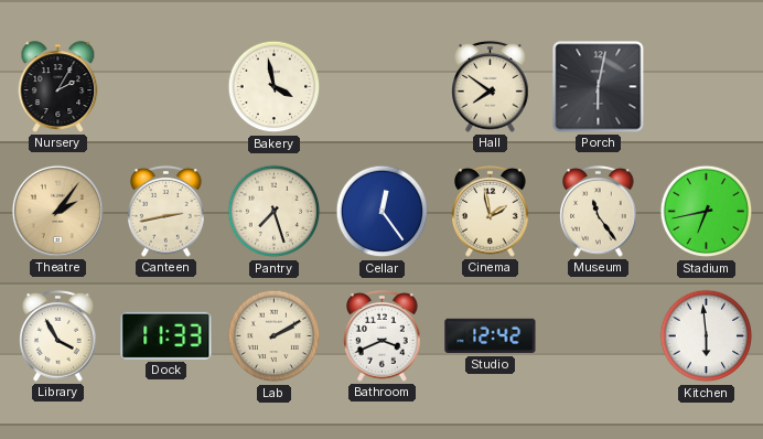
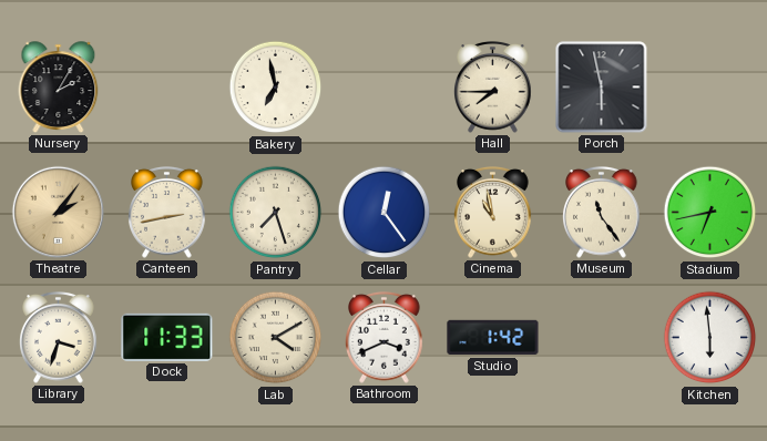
Bakery: 3:58 -> 6:58 (276, 88)
Hall: 7:51 -> 7:45 (493, 88)
Porch: 6:02 -> 5:58 (602, 88)
Cinema: 1:58 -> 10:58 (493, 213)
Library: 3:55 -> 3:33 (59, 338)
Lab: 2:10 -> 4:10 (276, 338)
Studio: 12:42 -> 1:42 (493, 338)
